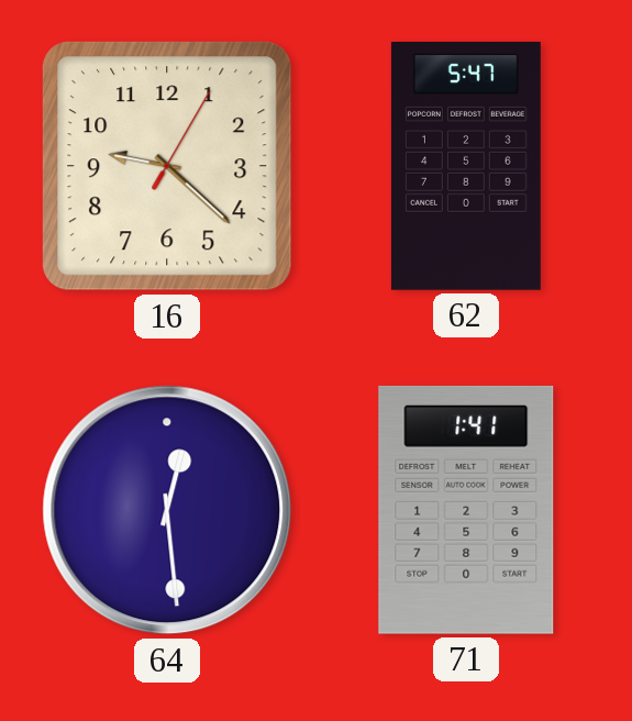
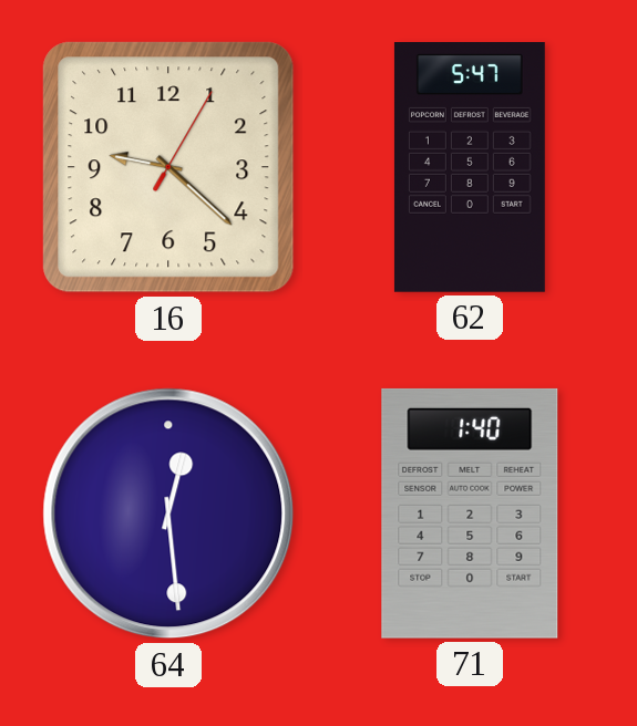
71: 1:41 -> 1:40 (470, 514)
